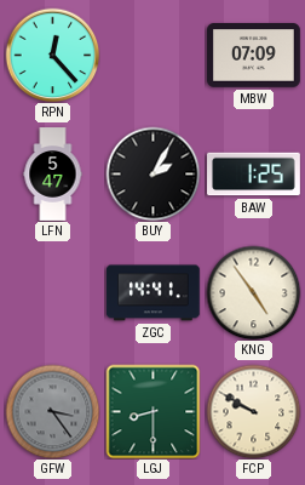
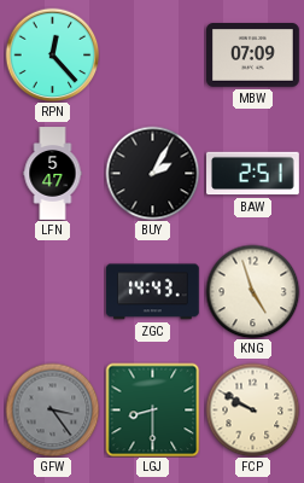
BAW: 1:25 -> 2:51 (253, 174)
ZGC: 14:41 -> 14:43 (152, 292)
KNG: 4:54 -> 4:57 (252, 291)
